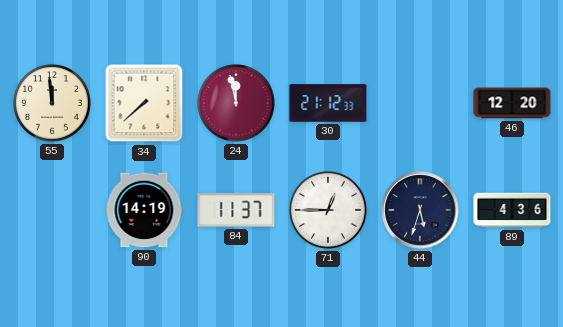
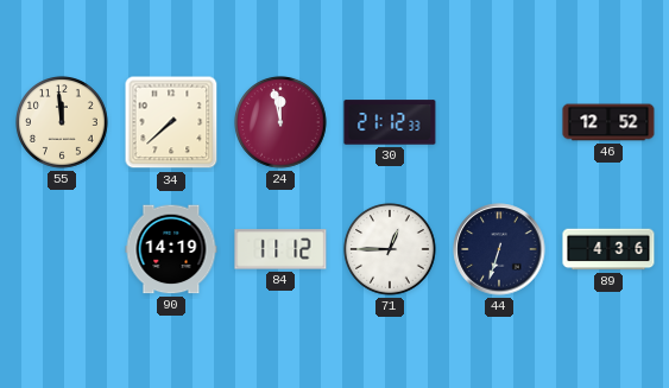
46: 12:20 -> 12:52 (608, 122)
84: 11:37 -> 11:12 (280, 249)
44: 5:33 -> 6:33 (499, 249)
